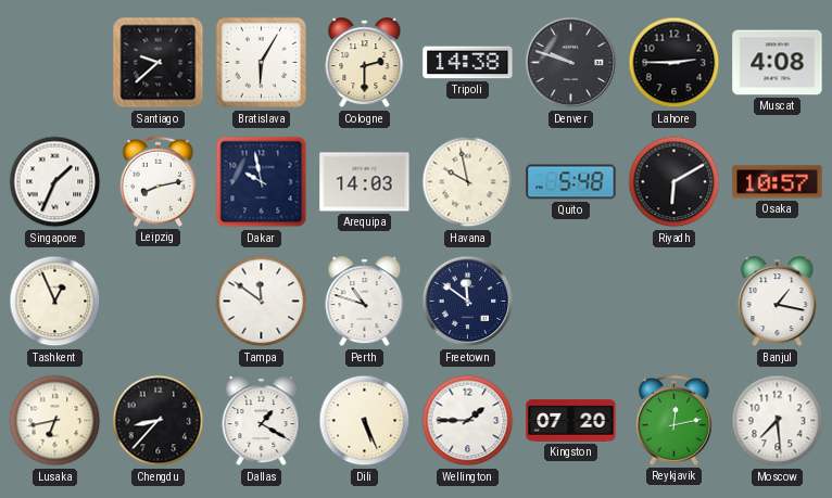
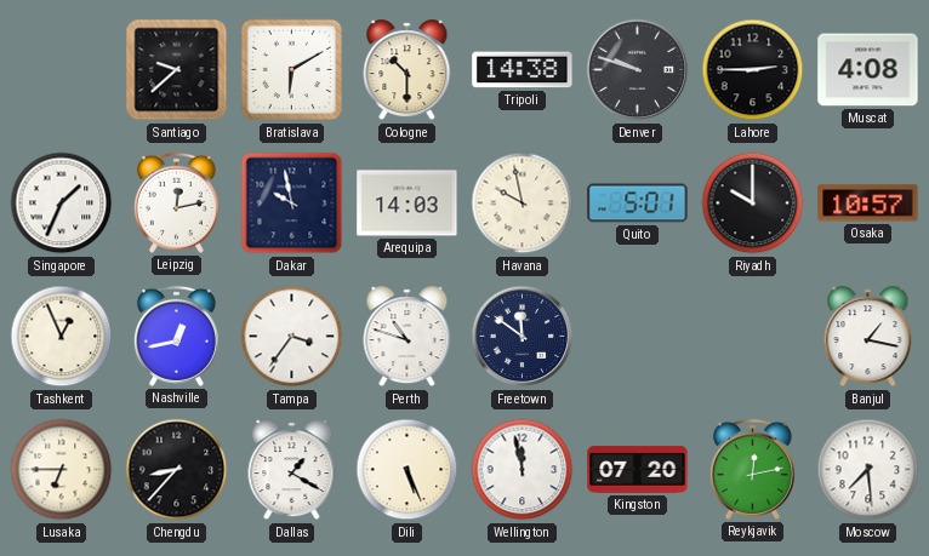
Bratislava: 6:05 -> 6:10 (292, 70)
Cologne: 2:30 -> 10:30 (407, 70)
Leipzig: 8:13 -> 12:13 (176, 202)
Quito: 5:48 -> 5:01 (638, 204)
Riyadh: 6:10 -> 10:00 (753, 204)
Nashville: none -> 12:43 (176, 336)
Tampa: 11:51 -> 3:36 (292, 337)
Lusaka: 6:43 -> 6:45 (62, 470)
Wellington: 1:45 -> 11:58 (523, 470)
